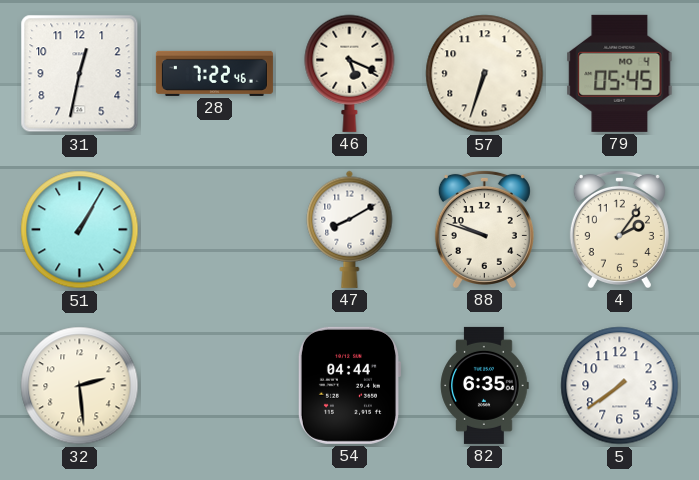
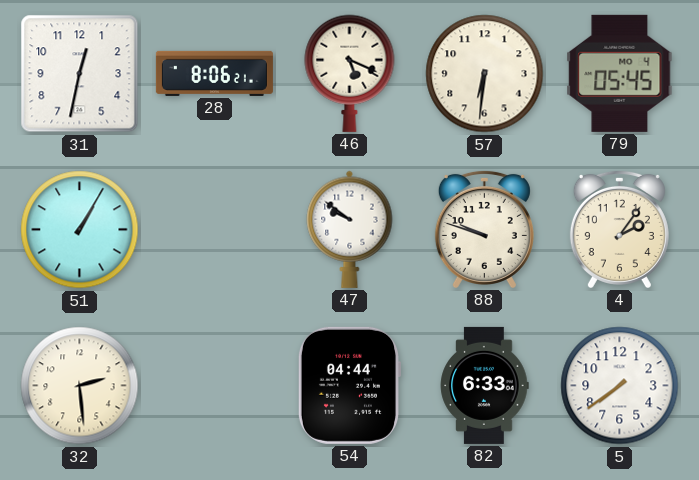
28: 7:22 -> 8:06 (214, 73)
57: 6:33 -> 6:31 (485, 74)
47: 8:10 -> 9:51 (350, 229)
82: 6:35 -> 6:33 (484, 385)
